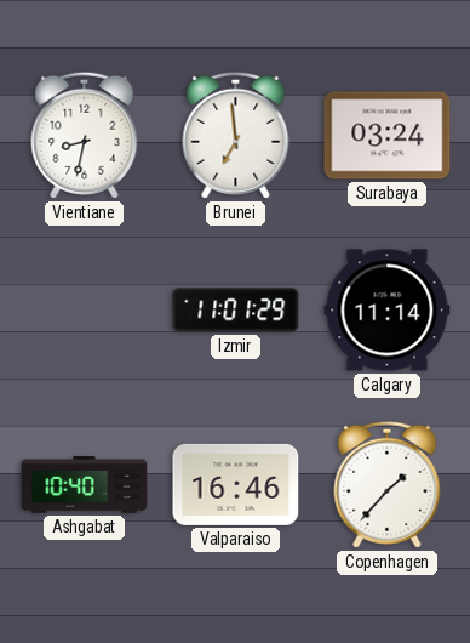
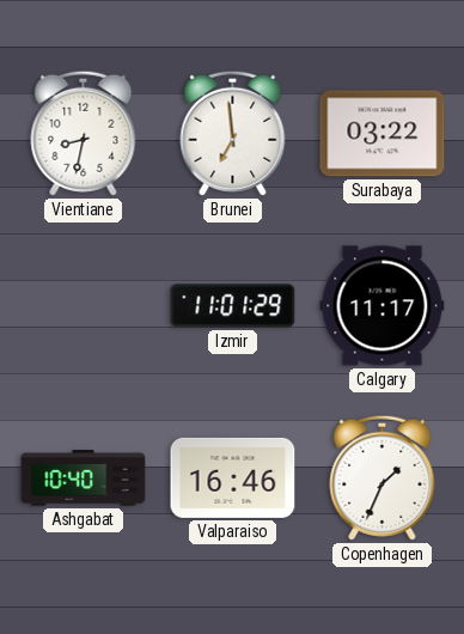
Surabaya: 03:24 -> 03:22 (383, 134)
Calgary: 11:14 -> 11:17 (383, 306)
Copenhagen: 1:37 -> 1:34 (383, 477)
